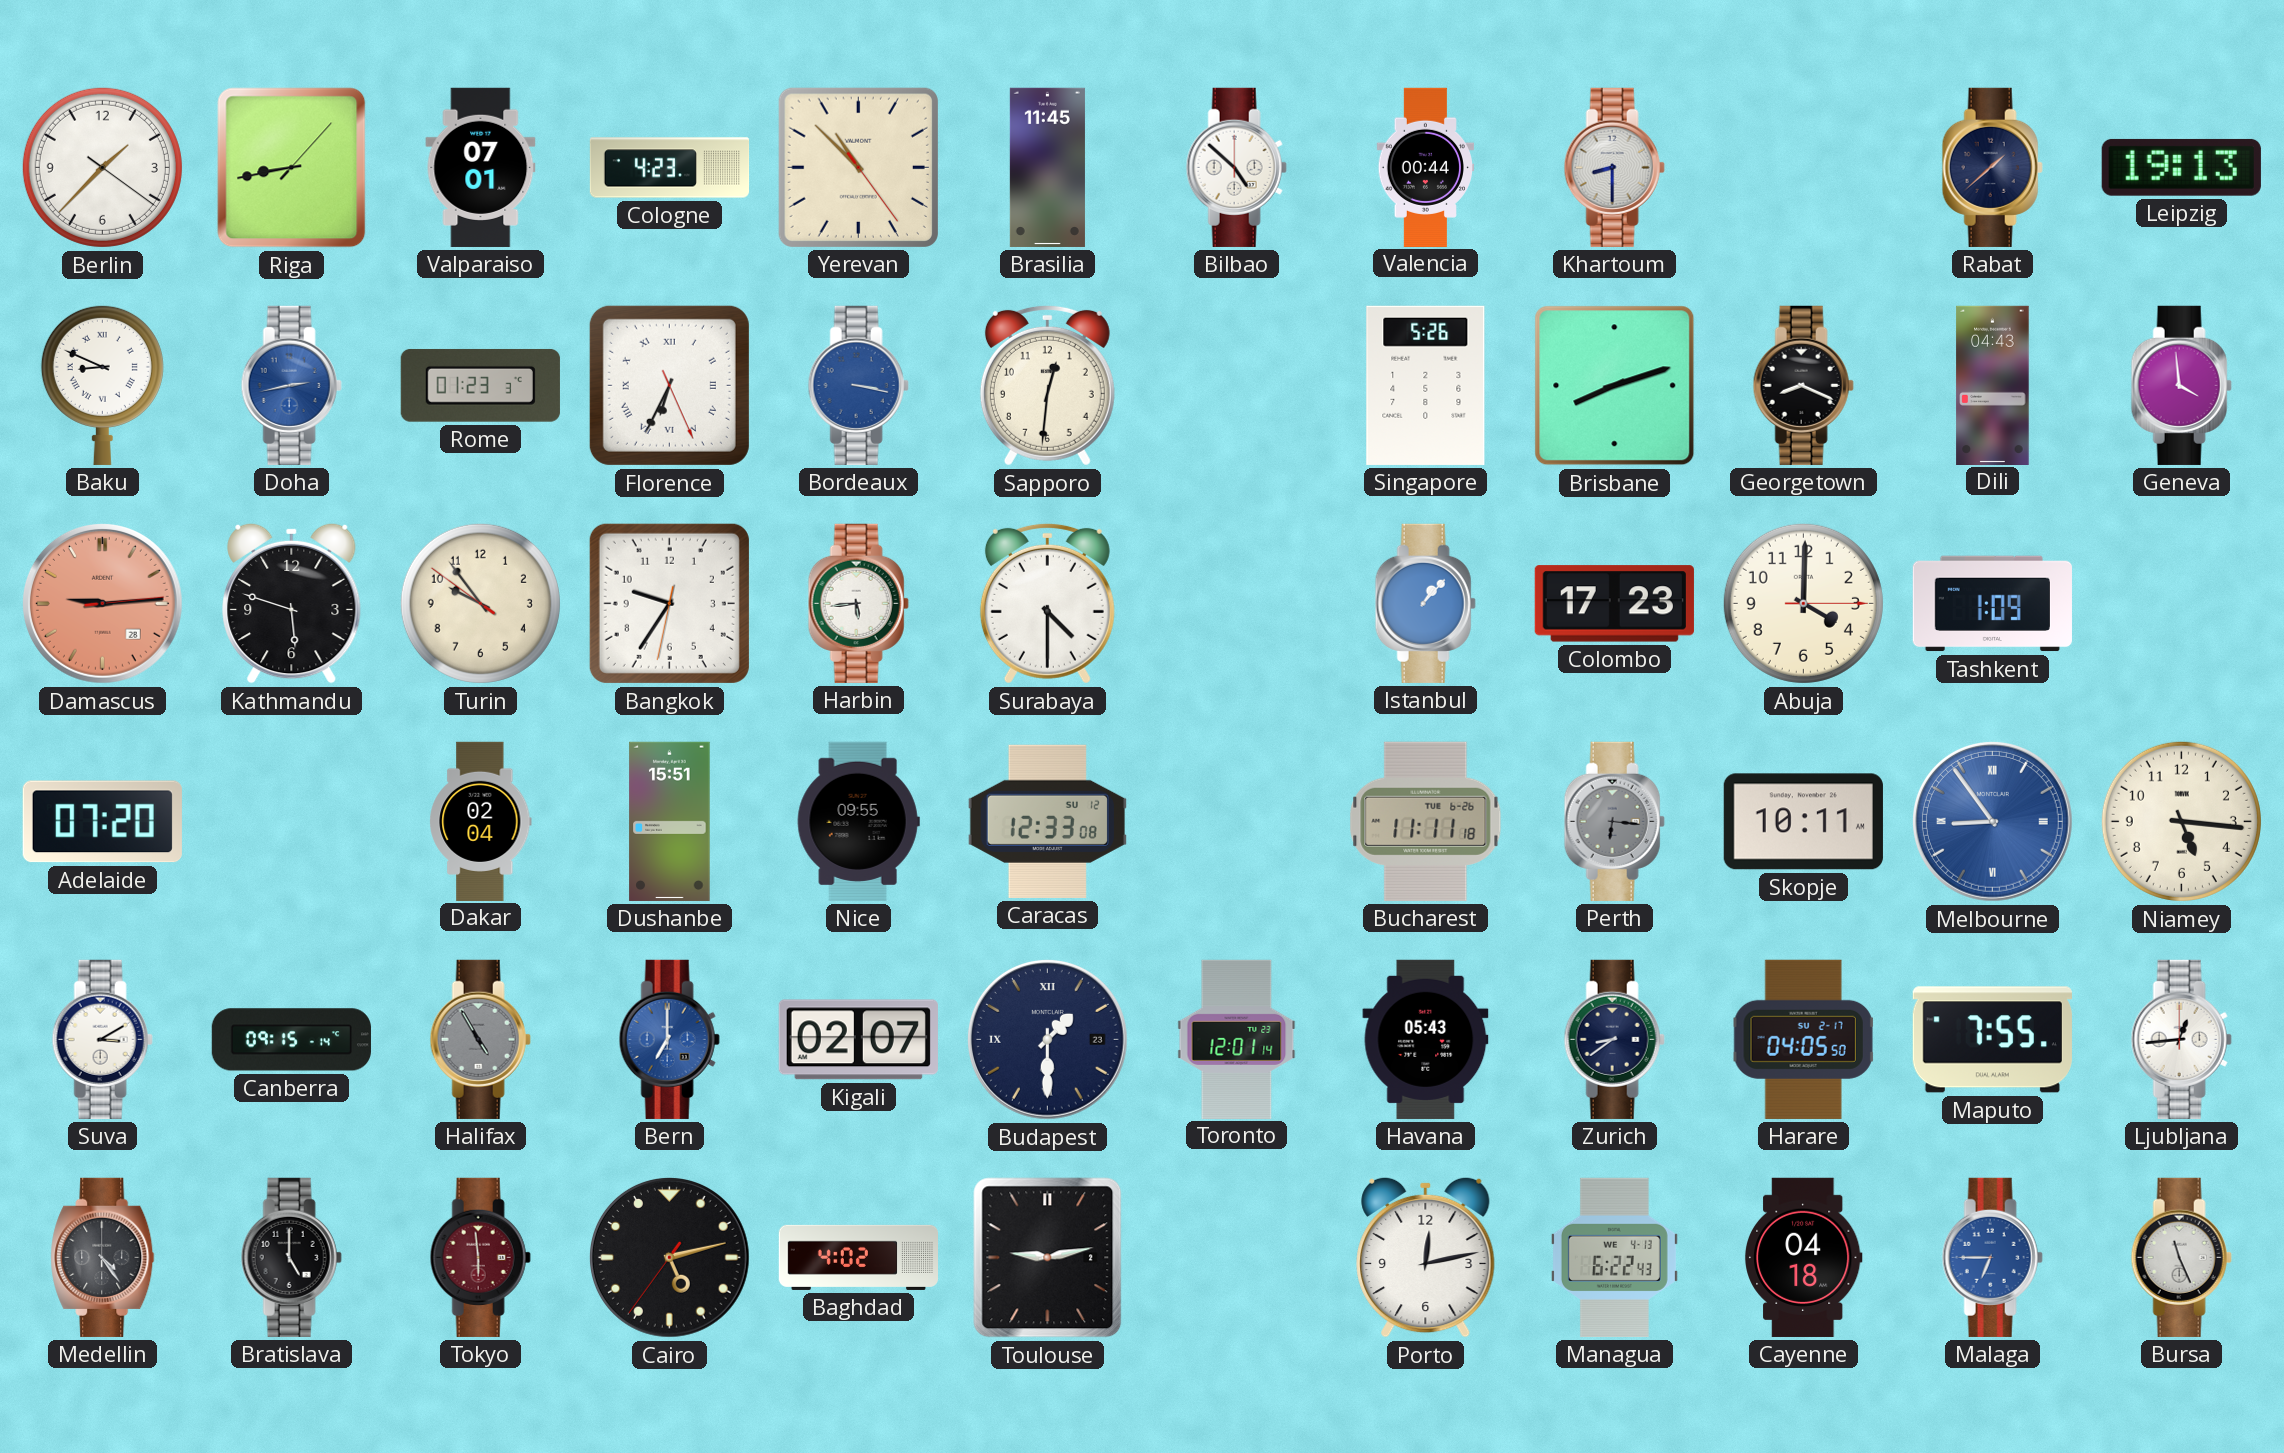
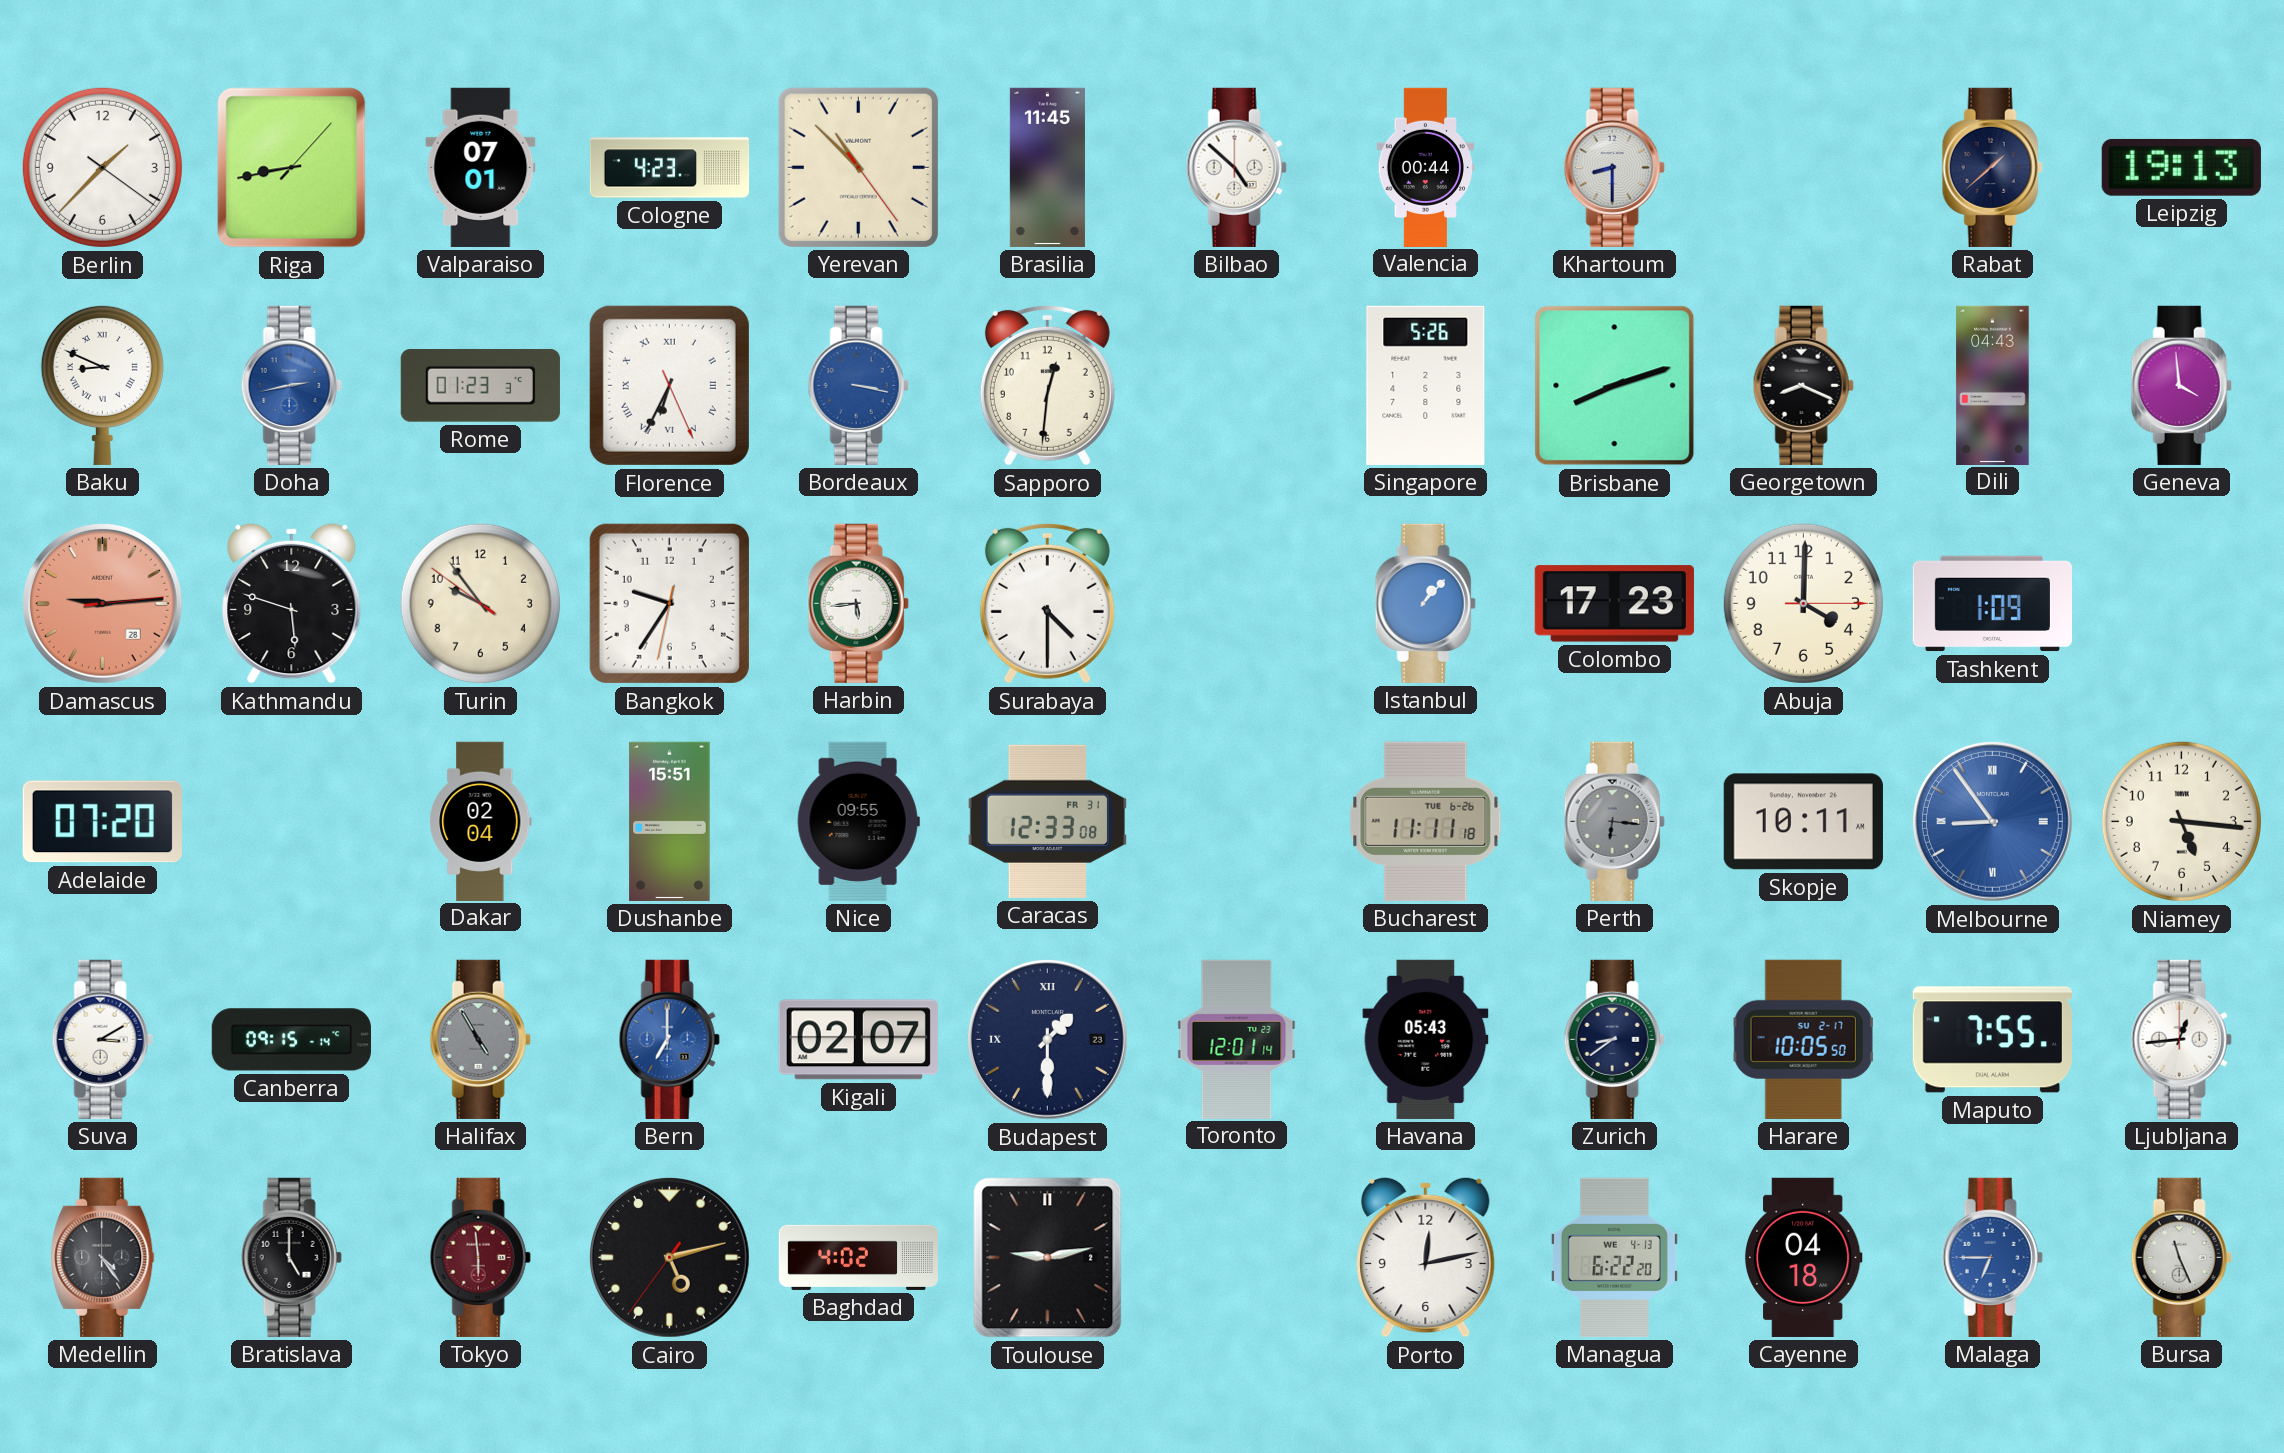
Caracas date: SU 12 -> FR 31 (1047, 821)
Harare: 04:05 -> 10:05 (1804, 1039)
Managua: 6:22:43 -> 6:22:20 (1614, 1257)
